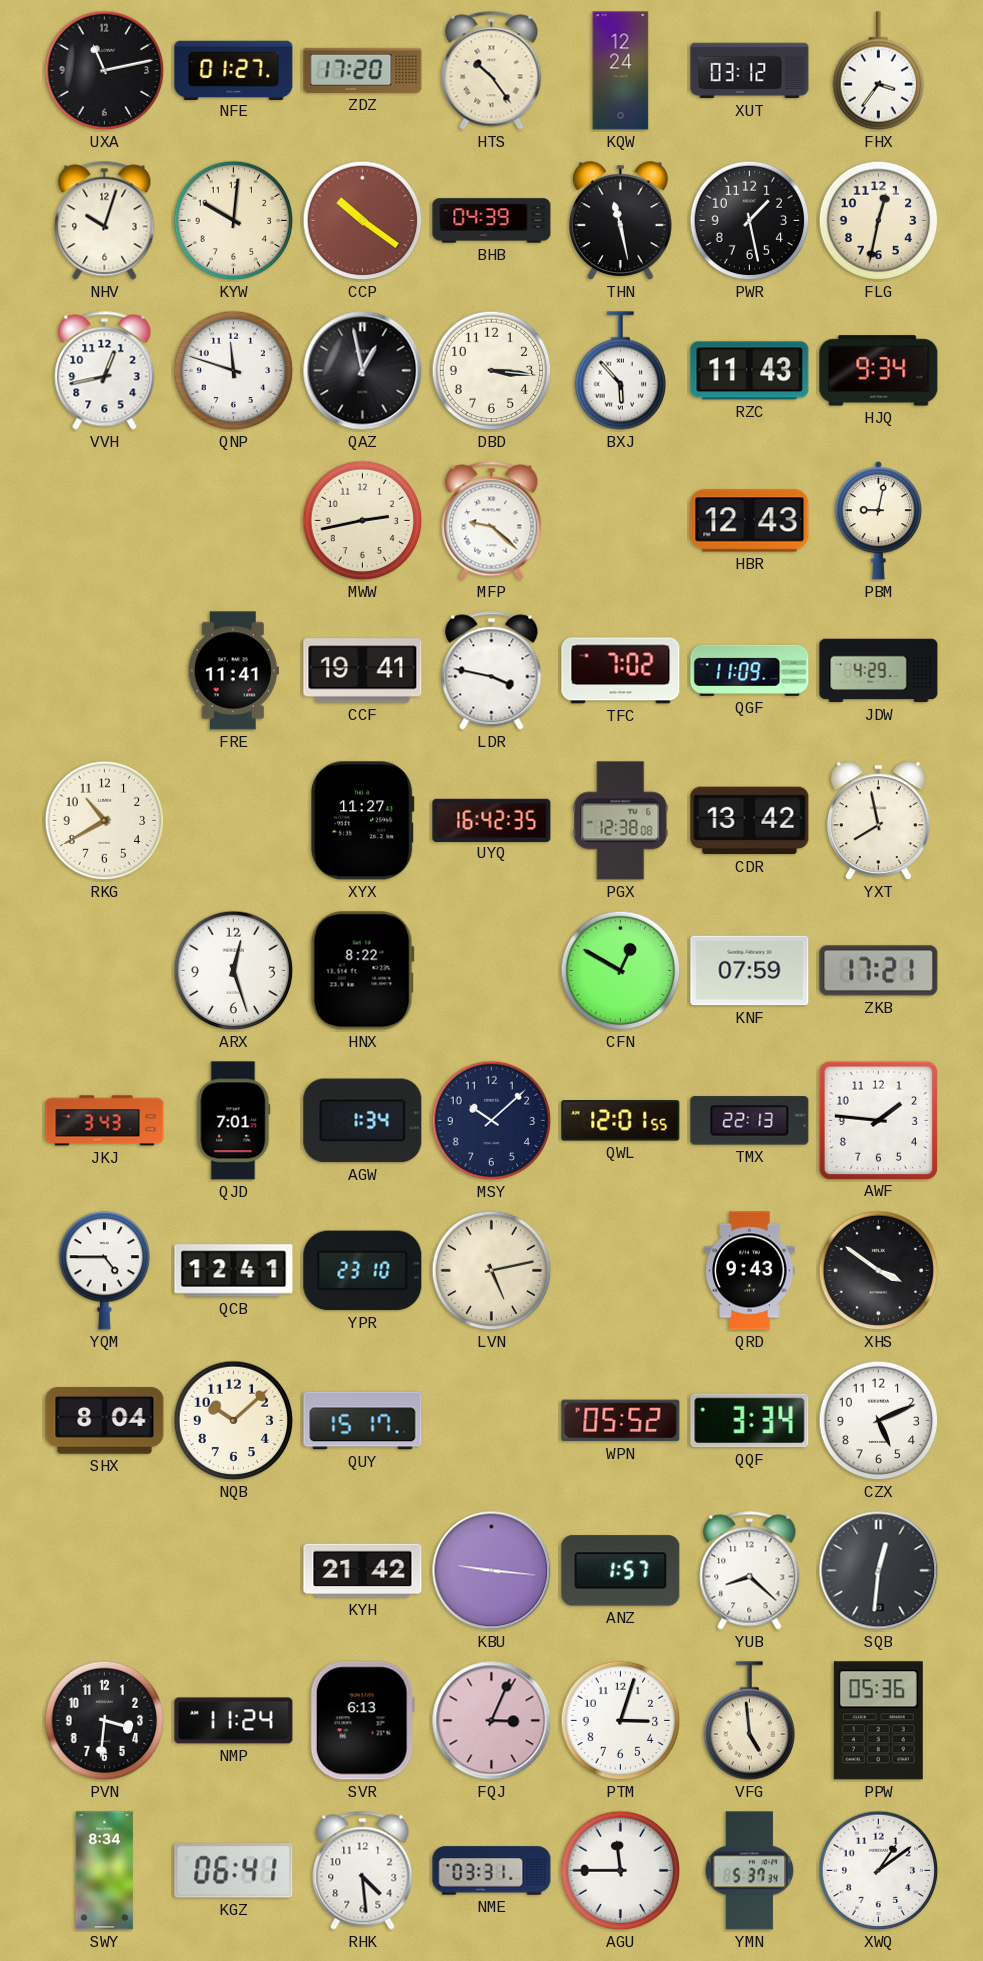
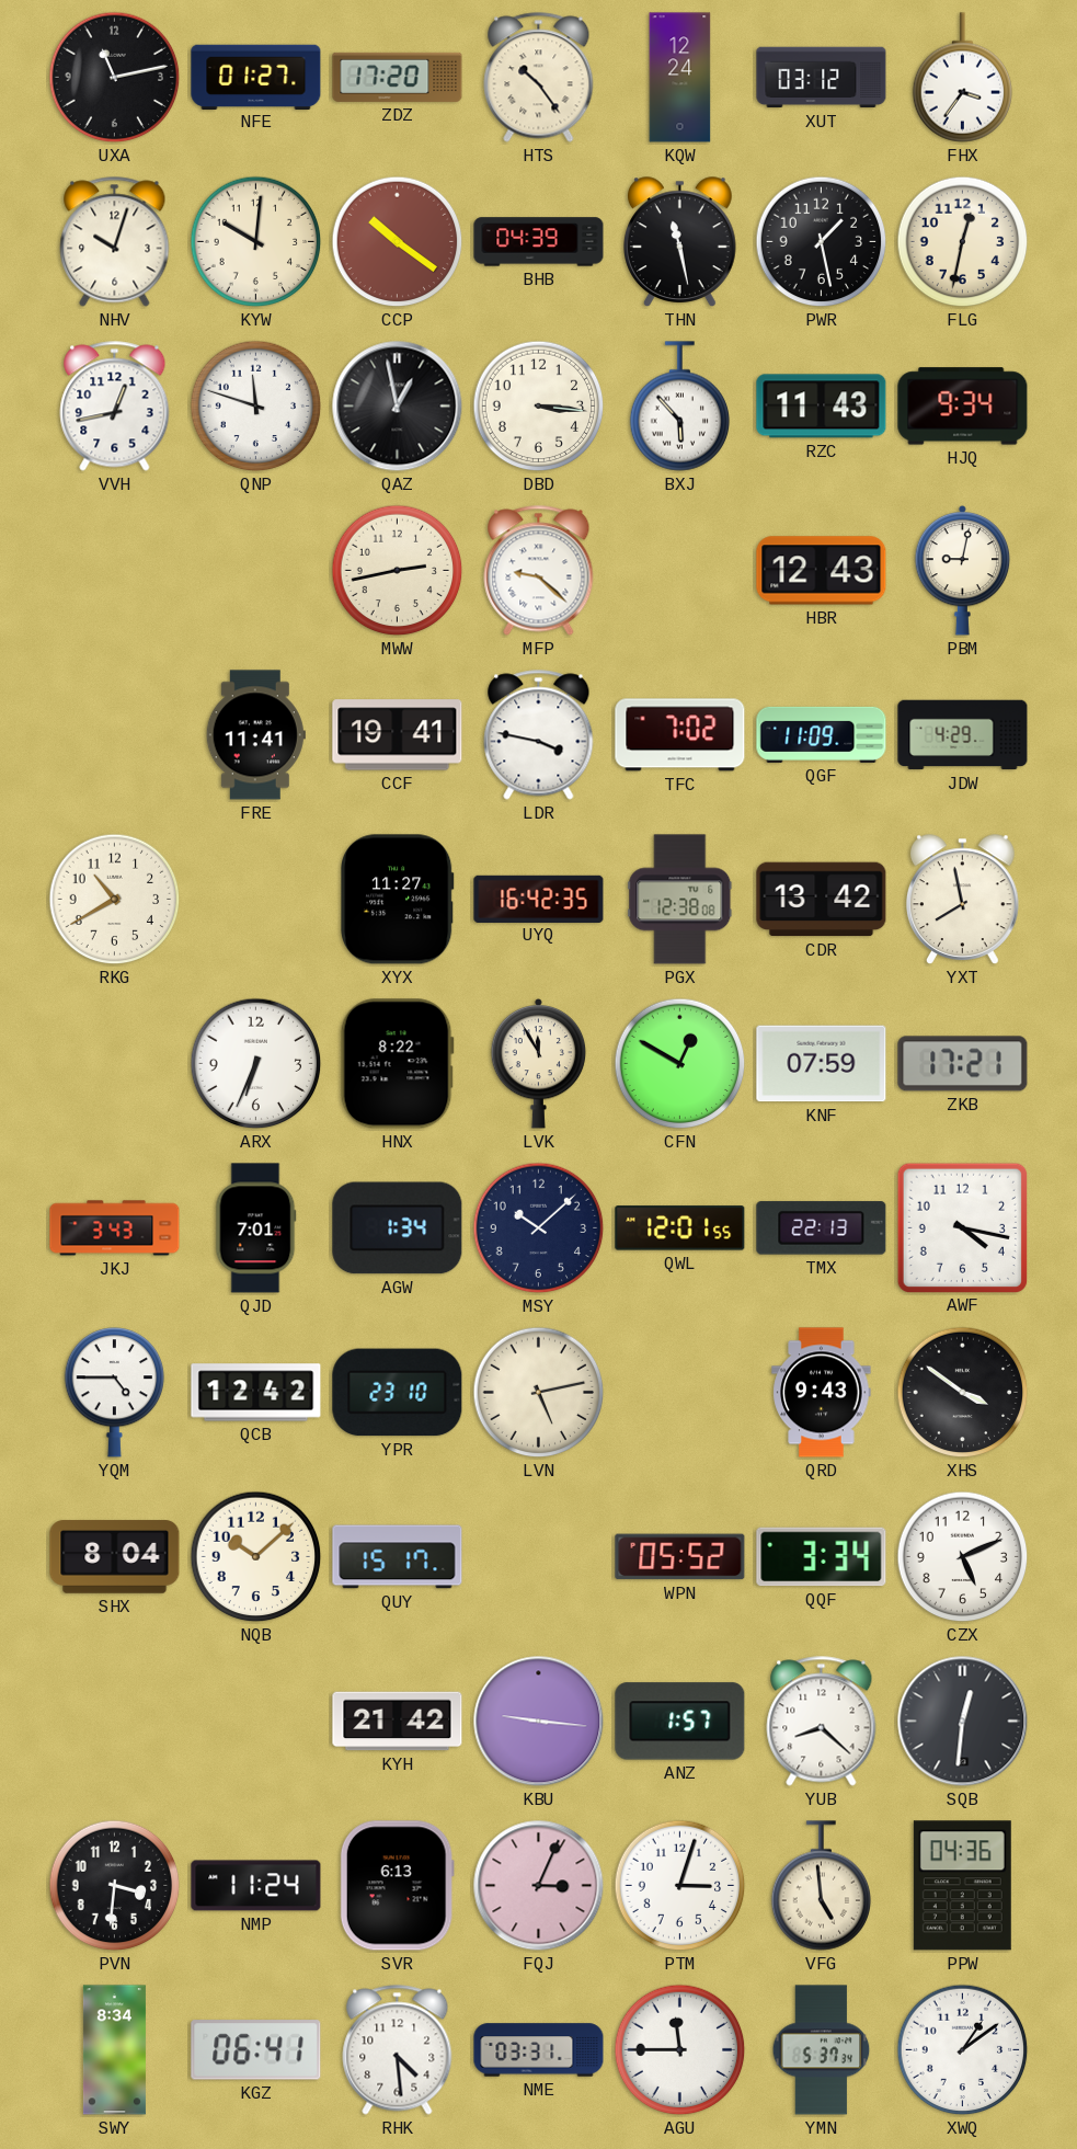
ARX: 12:27 -> 6:34 (256, 1064)
LVK: none -> 11:55 (539, 1063)
AWF: 1:46 -> 4:17 (962, 1227)
QCB: 12:41 -> 12:42 (256, 1393)
PPW: 05:36 -> 04:36 (962, 1886)
